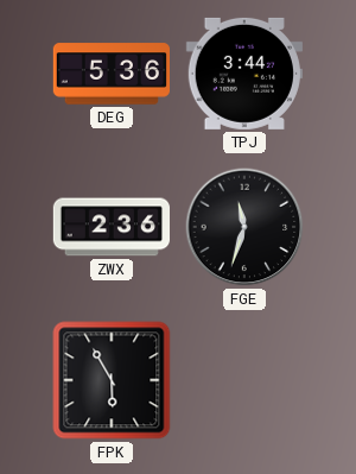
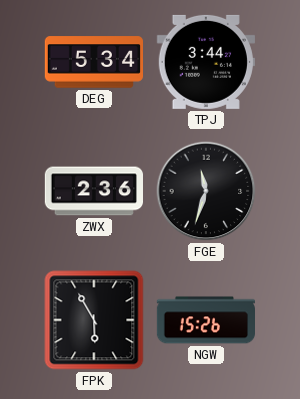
DEG: 5:36 -> 5:34 (93, 62)
NGW: none -> 15:26 (206, 320)
